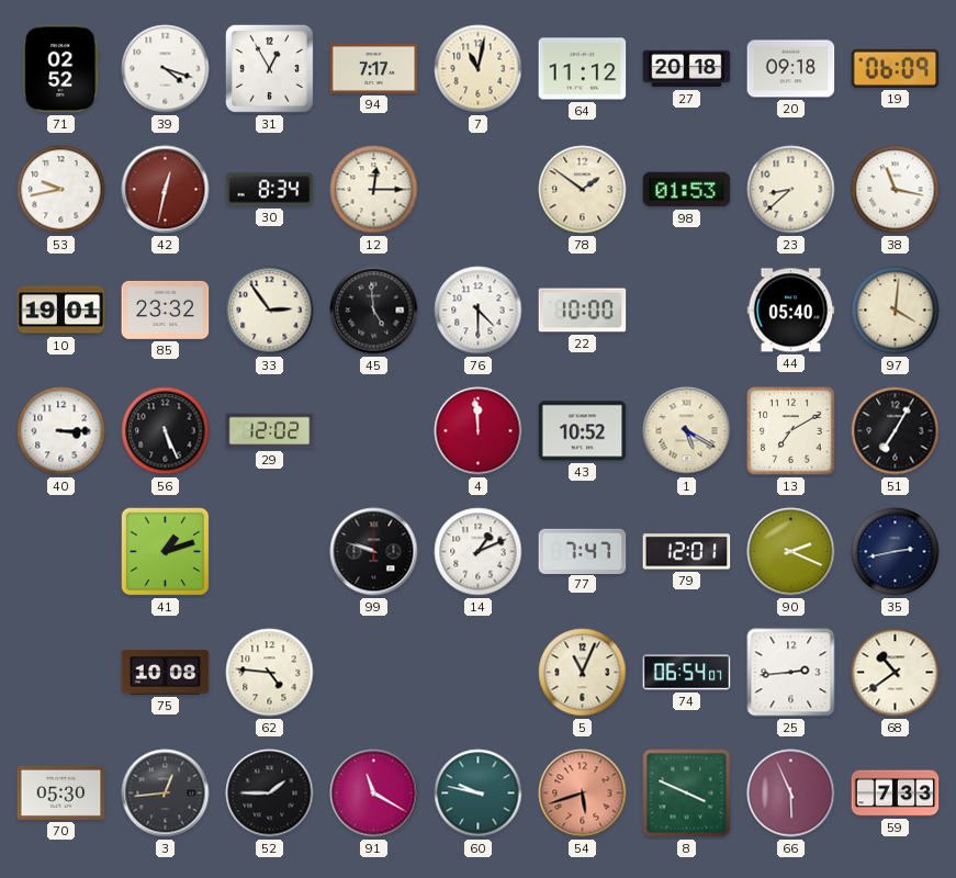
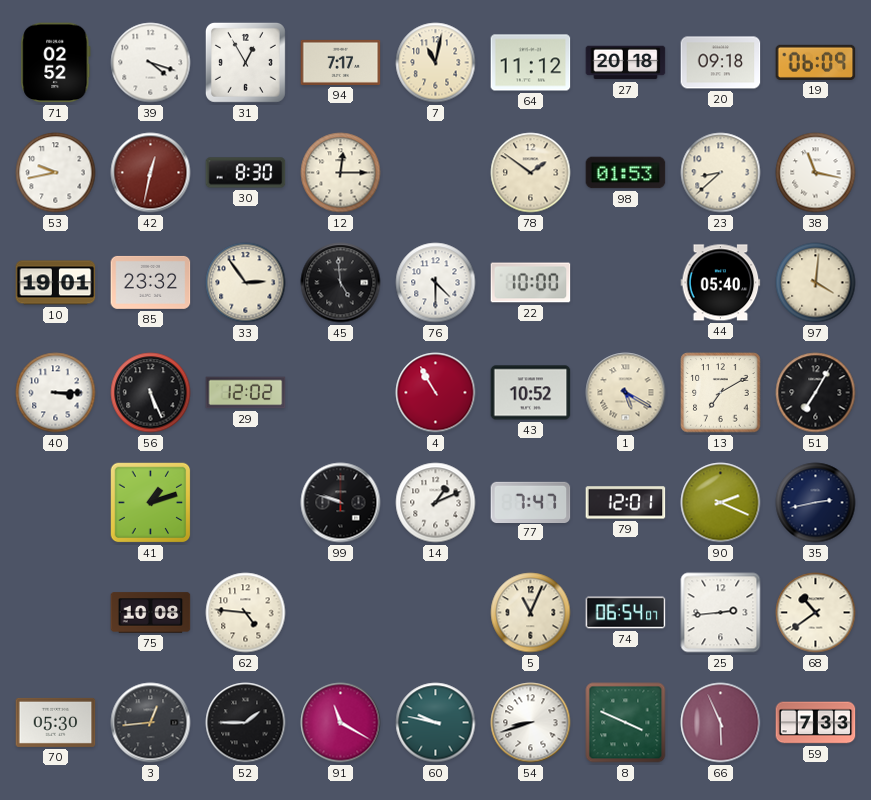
30: 8:34 -> 8:30 (246, 173)
4: 11:59 -> 10:55 (436, 393)
54: 5:42 -> 8:42 (531, 723)
54 dial: salmon -> white (531, 723)
